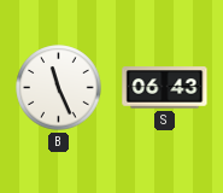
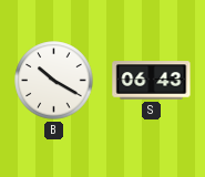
B: 11:26 -> 10:20 (54, 81)
